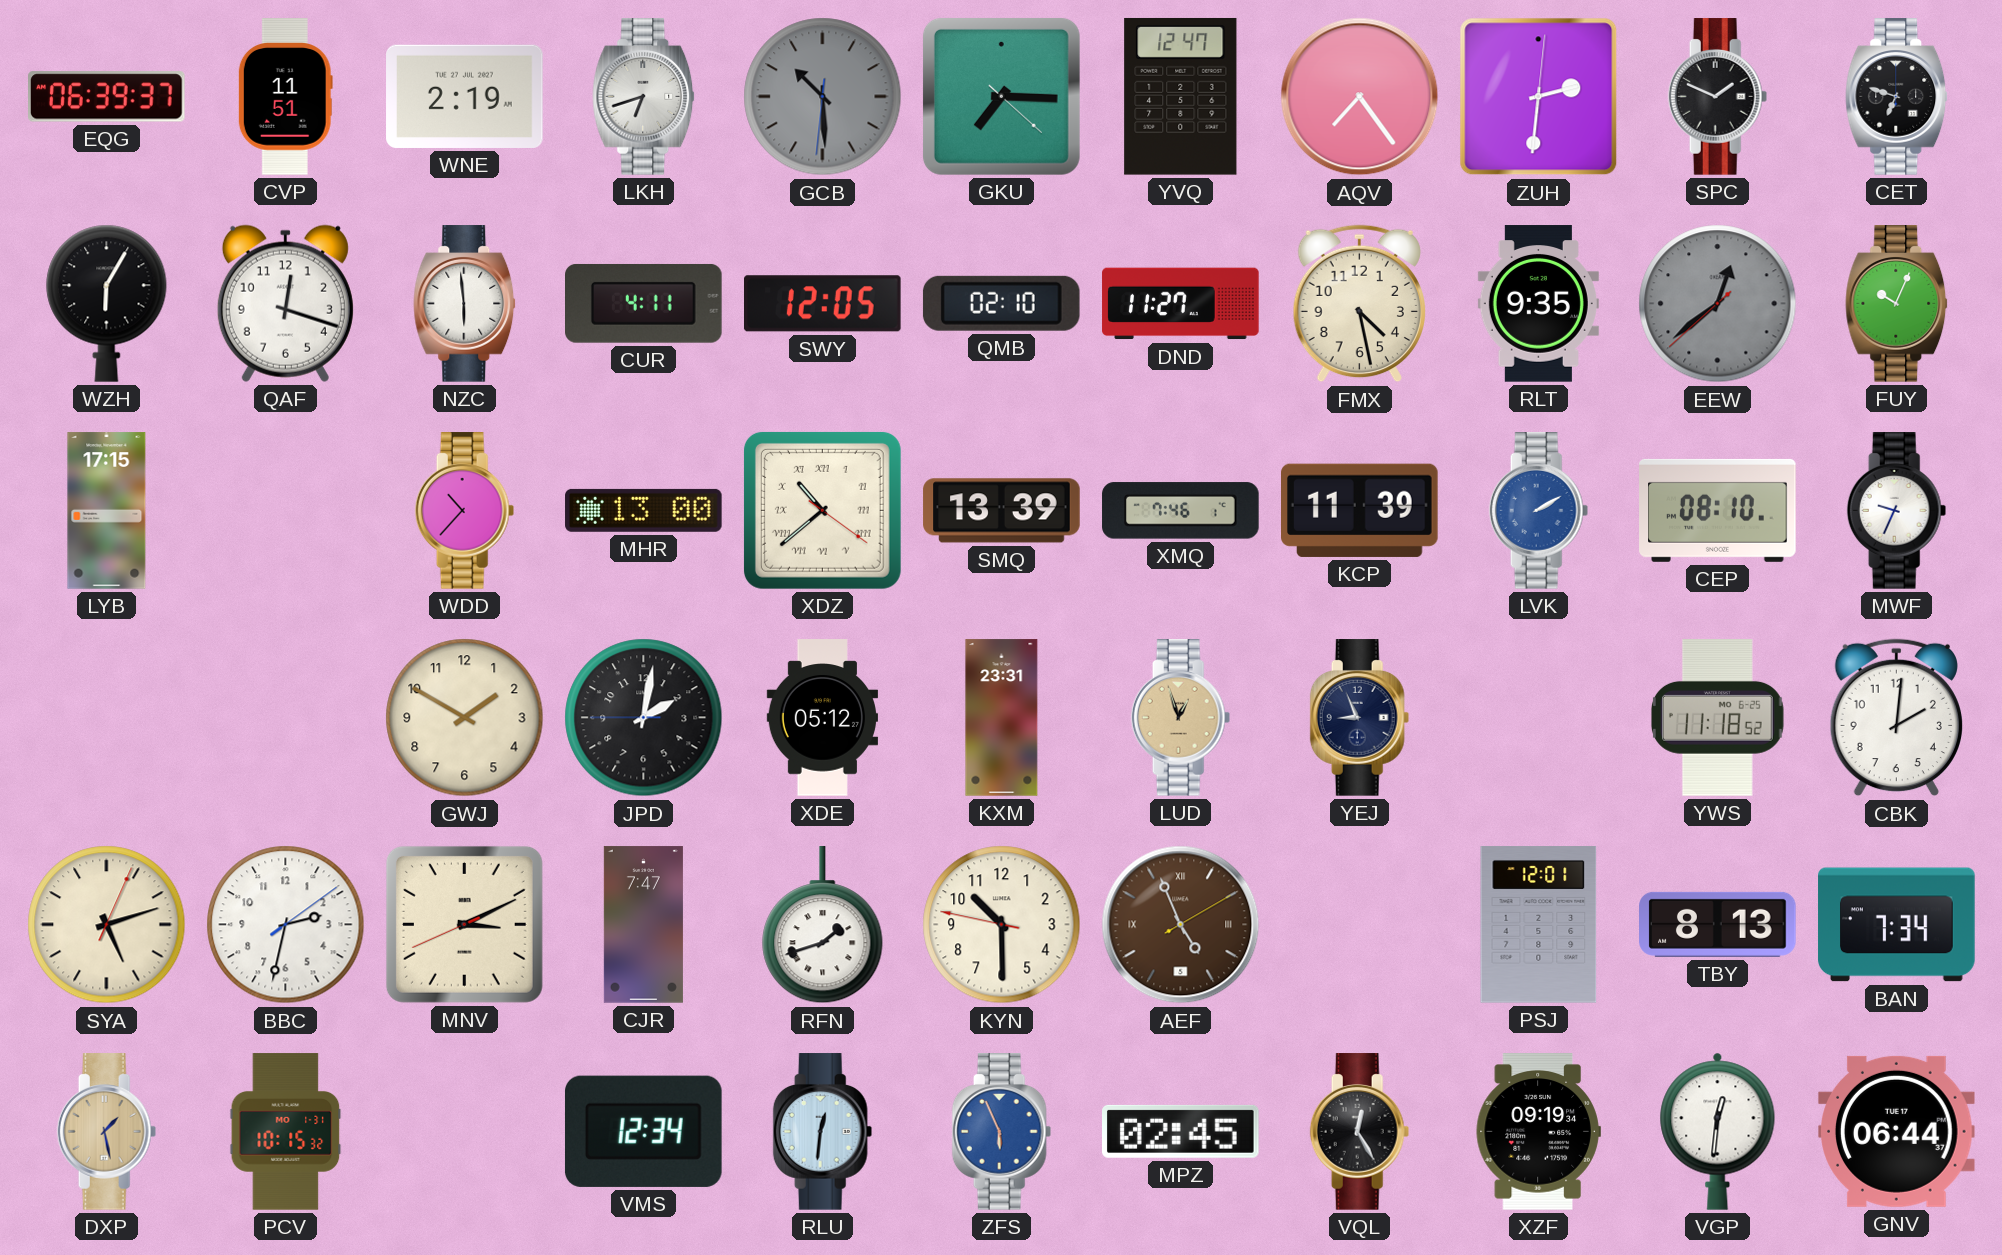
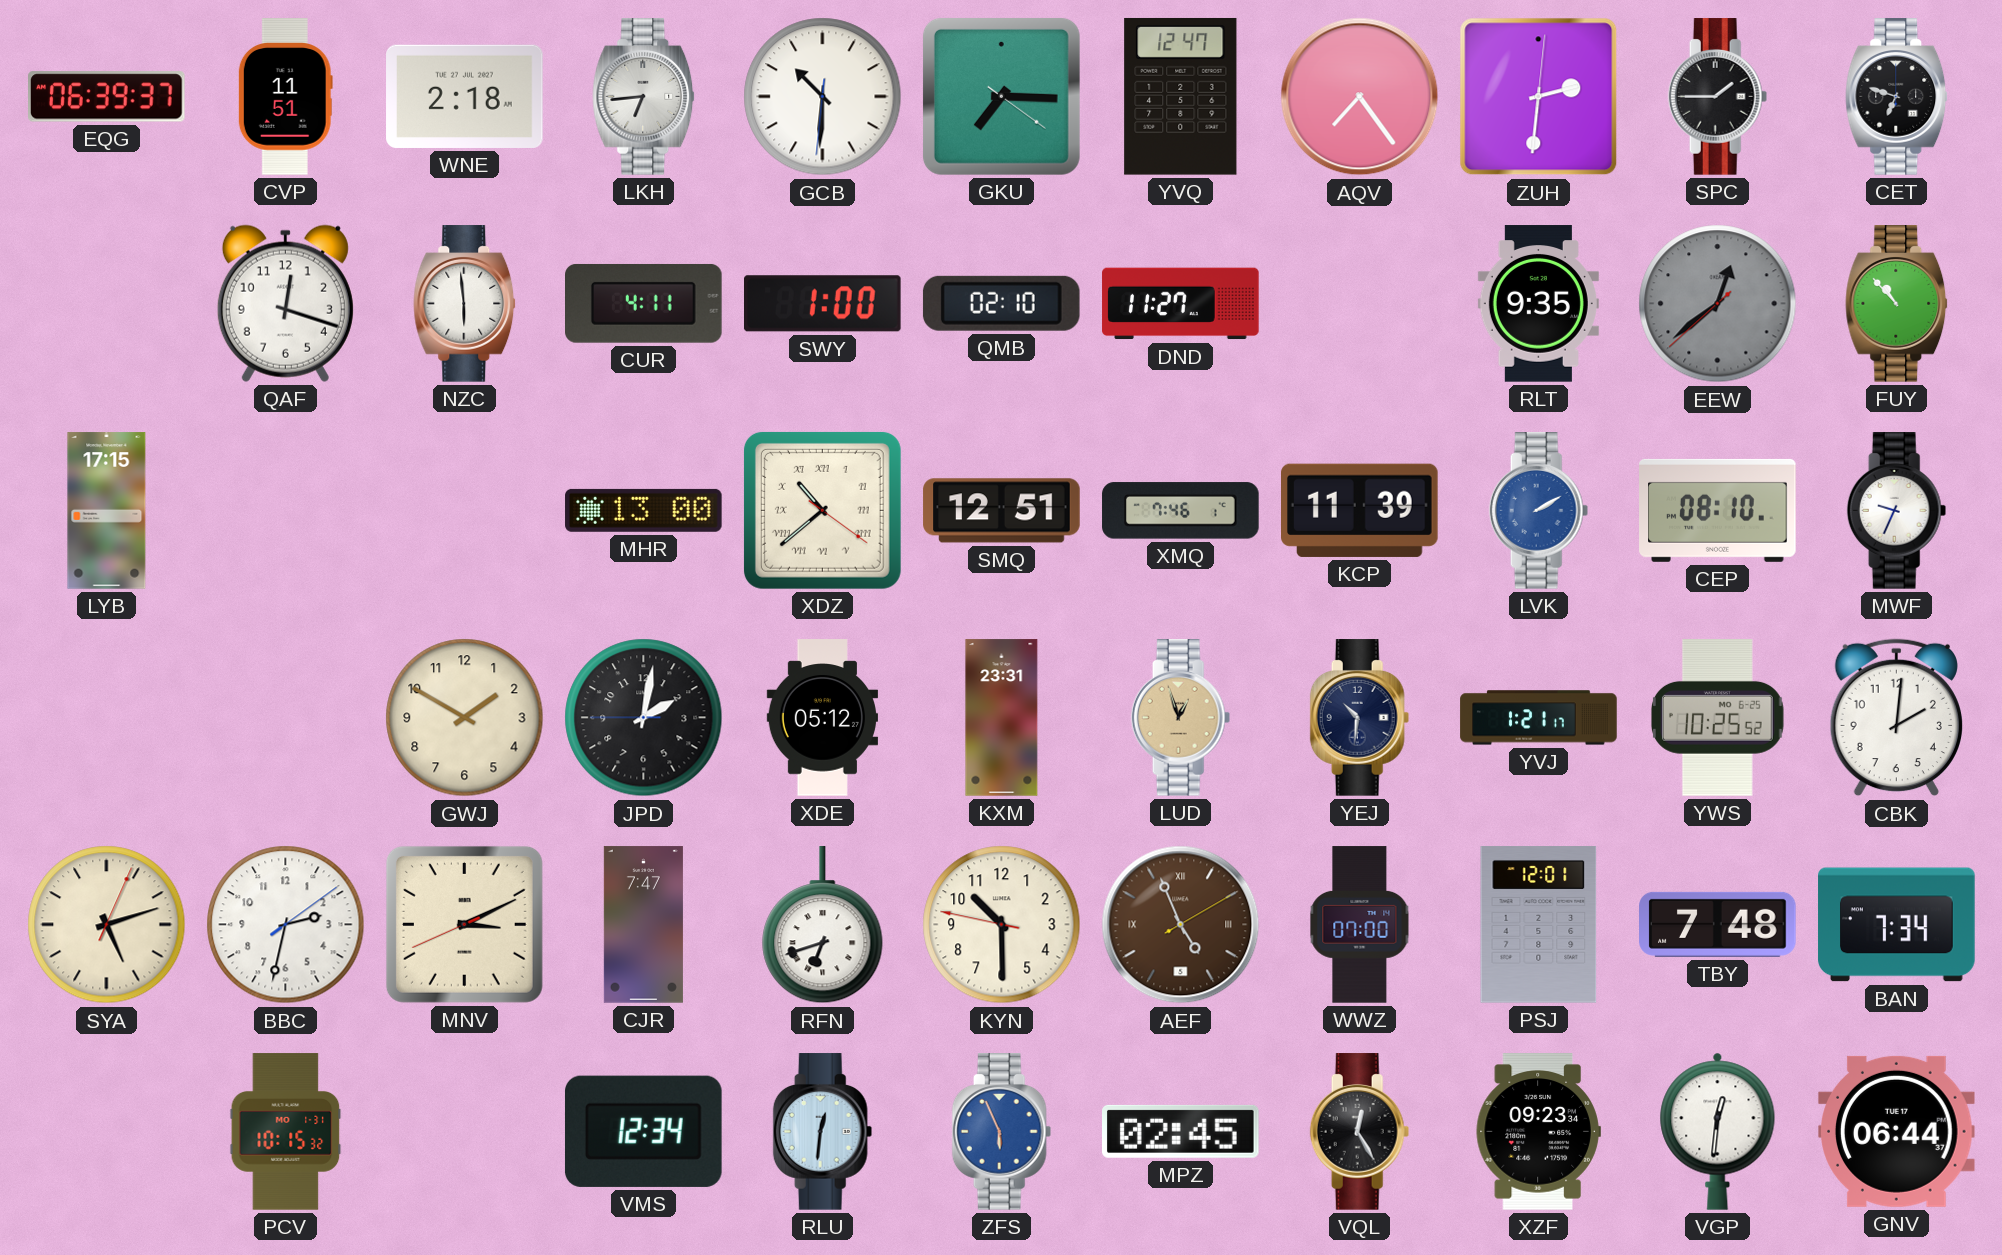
WNE: 2:19 -> 2:18 (465, 96)
LKH: 6:42 -> 6:44 (644, 97)
GCB: 10:29 -> 10:30 (823, 97)
GCB dial: grey -> white (823, 97)
GKU: 7:15:22 -> 7:15:21 (1001, 96)
SPC: 1:49 -> 1:45 (1718, 97)
WZH: 6:05 -> none (107, 303)
SWY: 12:05 -> 1:00 (823, 304)
FMX: 4:28 -> none (1359, 304)
FUY: 10:04 -> 10:53 (1897, 304)
WDD: 10:37 -> none (465, 511)
SMQ: 13:39 -> 12:51 (1002, 511)
YEJ: 8:56 -> 10:31 (1360, 718)
YVJ: none -> 1:21 (1539, 718)
YWS: 11:18 -> 10:25 (1717, 718)
RFN: 1:42 -> 6:42 (823, 925)
WWZ: none -> 07:00 (1360, 925)
TBY: 8:13 -> 7:48 (1718, 924)
DXP: 1:28 -> none (107, 1132)
XZF: 09:19 -> 09:23 (1538, 1132)
